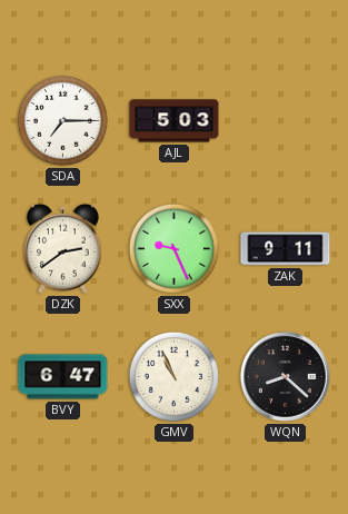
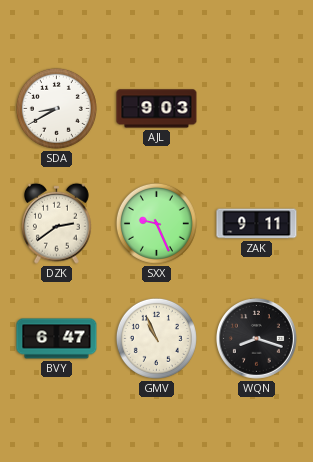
SDA: 7:15 -> 8:40 (56, 108)
AJL: 5:03 -> 9:03 (157, 109)
WQN: 8:22 -> 8:18 (257, 339)
